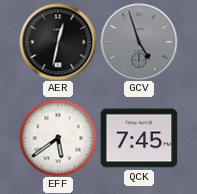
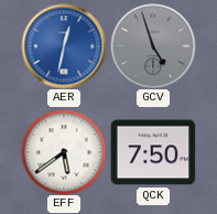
AER dial: black -> blue (64, 46)
QCK: 7:45 -> 7:50 (153, 152)
